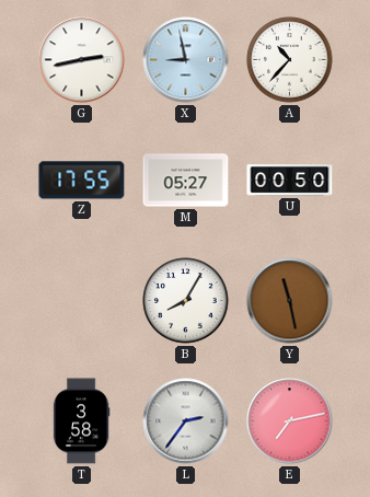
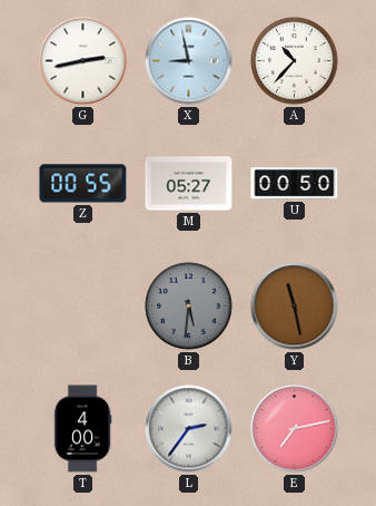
Z: 17:55 -> 00:55 (83, 184)
B: 8:05 -> 5:31 (189, 306)
B dial: white -> grey (189, 306)
T: 3:58 -> 4:00 (82, 429)
